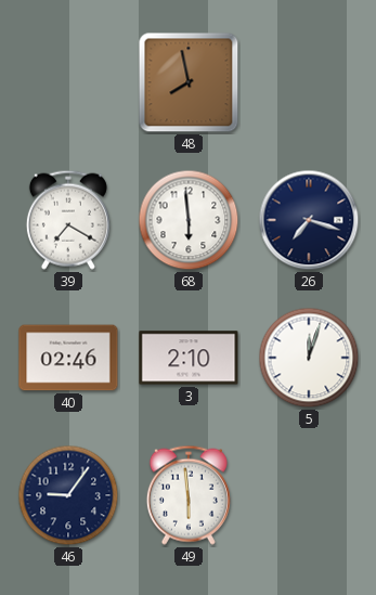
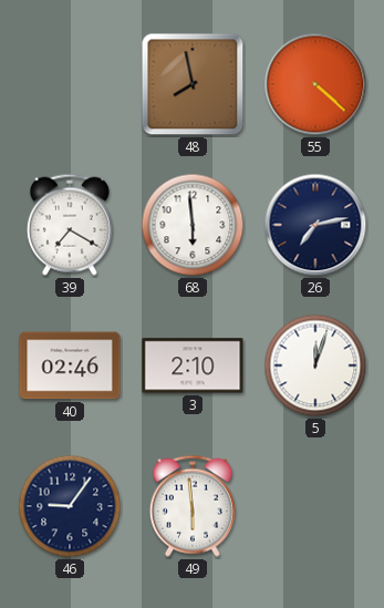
55: none -> 4:22 (315, 84)
26: 7:18 -> 7:13 (315, 225)
